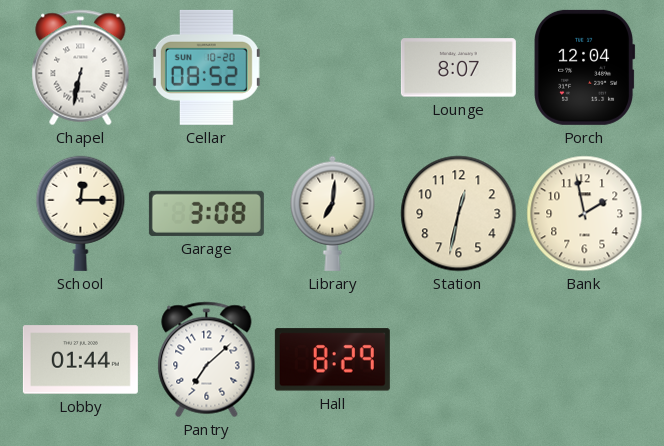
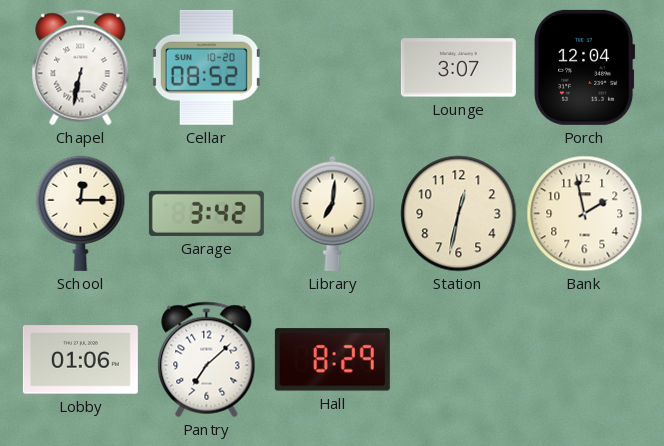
Lounge: 8:07 -> 3:07 (458, 68)
Garage: 3:08 -> 3:42 (206, 213)
Lobby: 01:44 -> 01:06 (80, 360)
